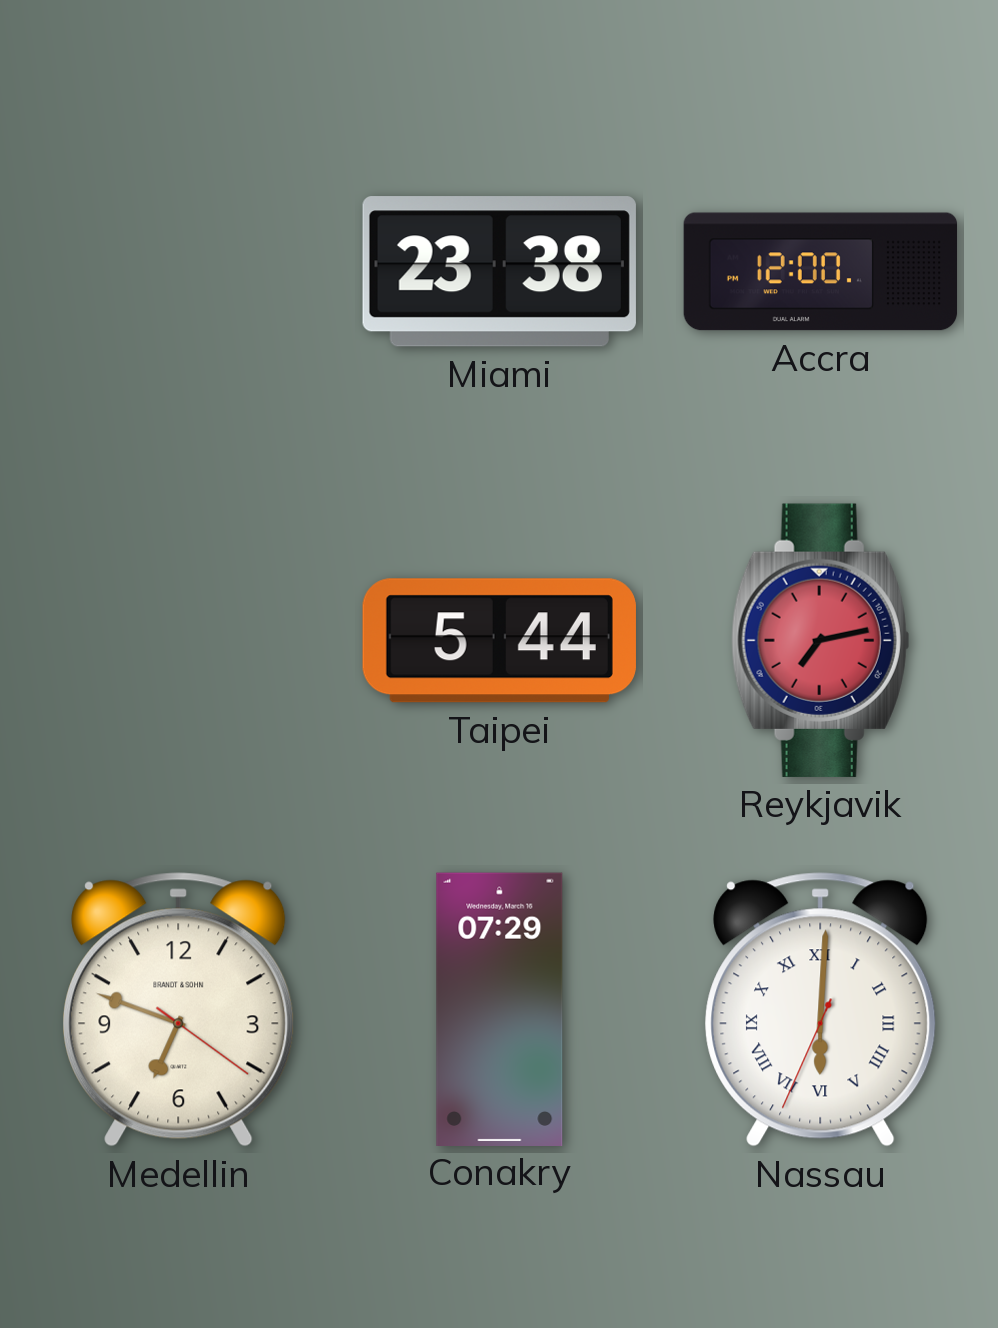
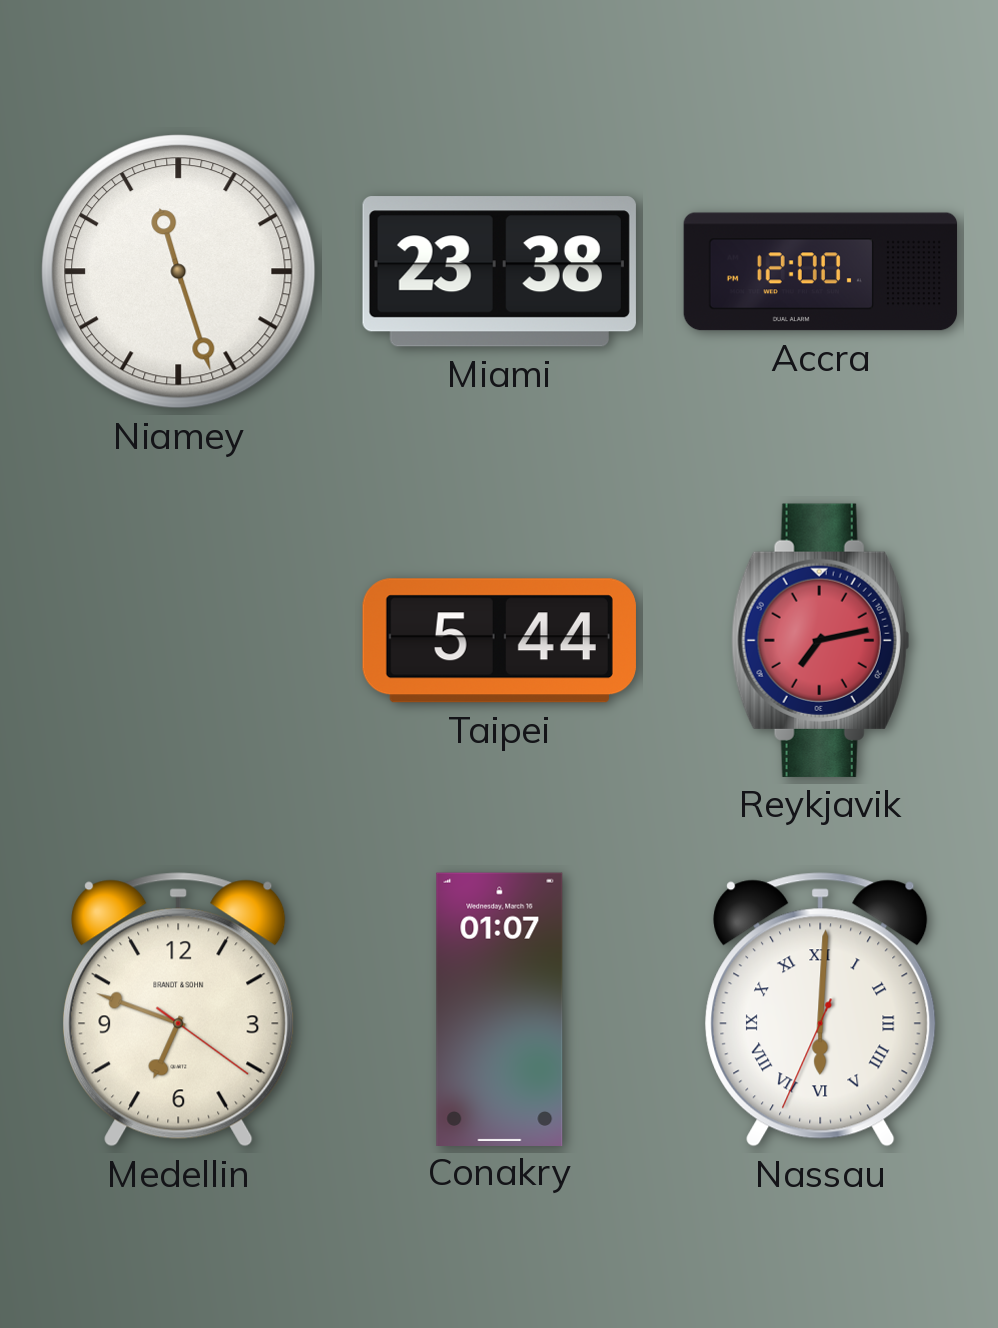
Niamey: none -> 11:27 (179, 272)
Conakry: 07:29 -> 01:07 (500, 1009)
